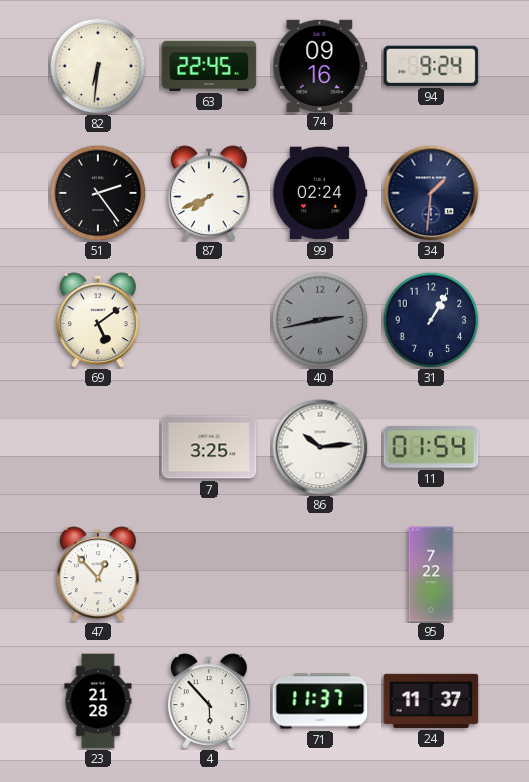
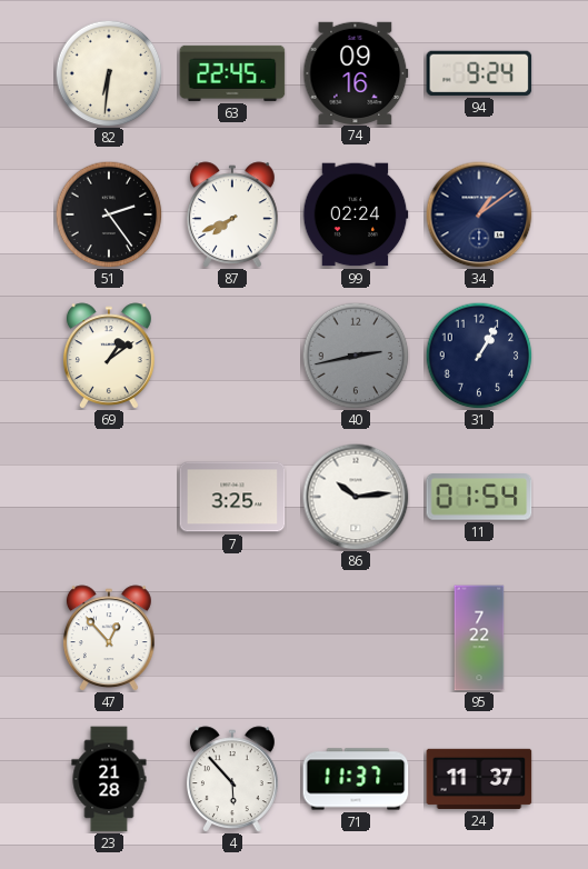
34: 1:31 -> 1:09 (479, 214)
69: 5:09 -> 1:09 (109, 356)
